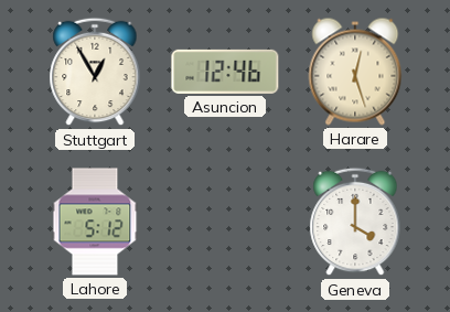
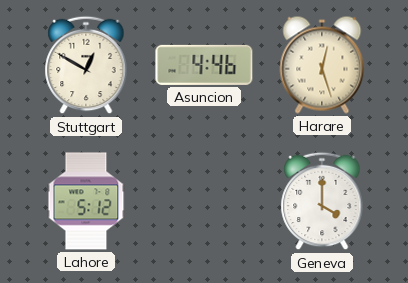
Stuttgart: 12:55 -> 12:50 (86, 65)
Asuncion: 12:46 -> 4:46 (204, 65)
